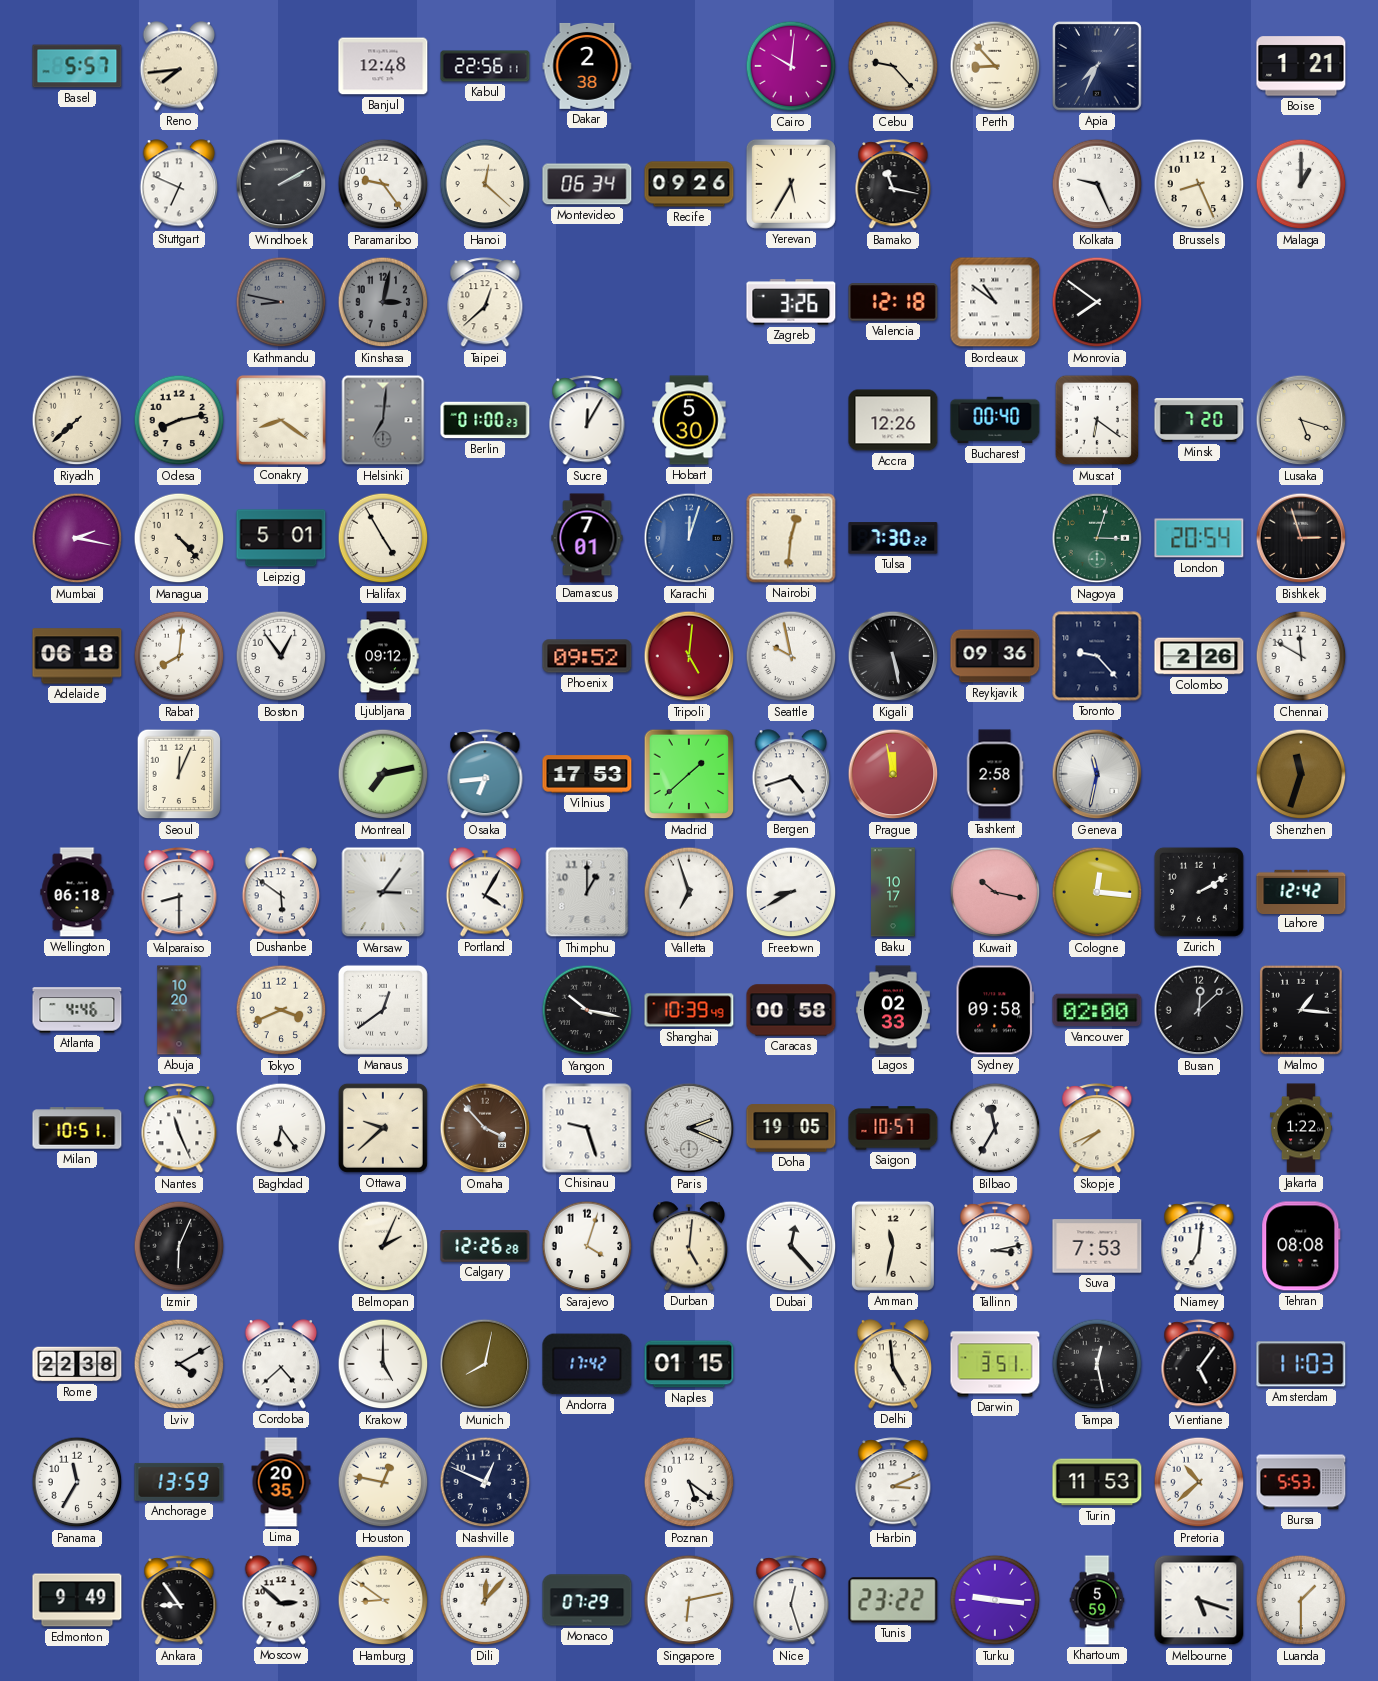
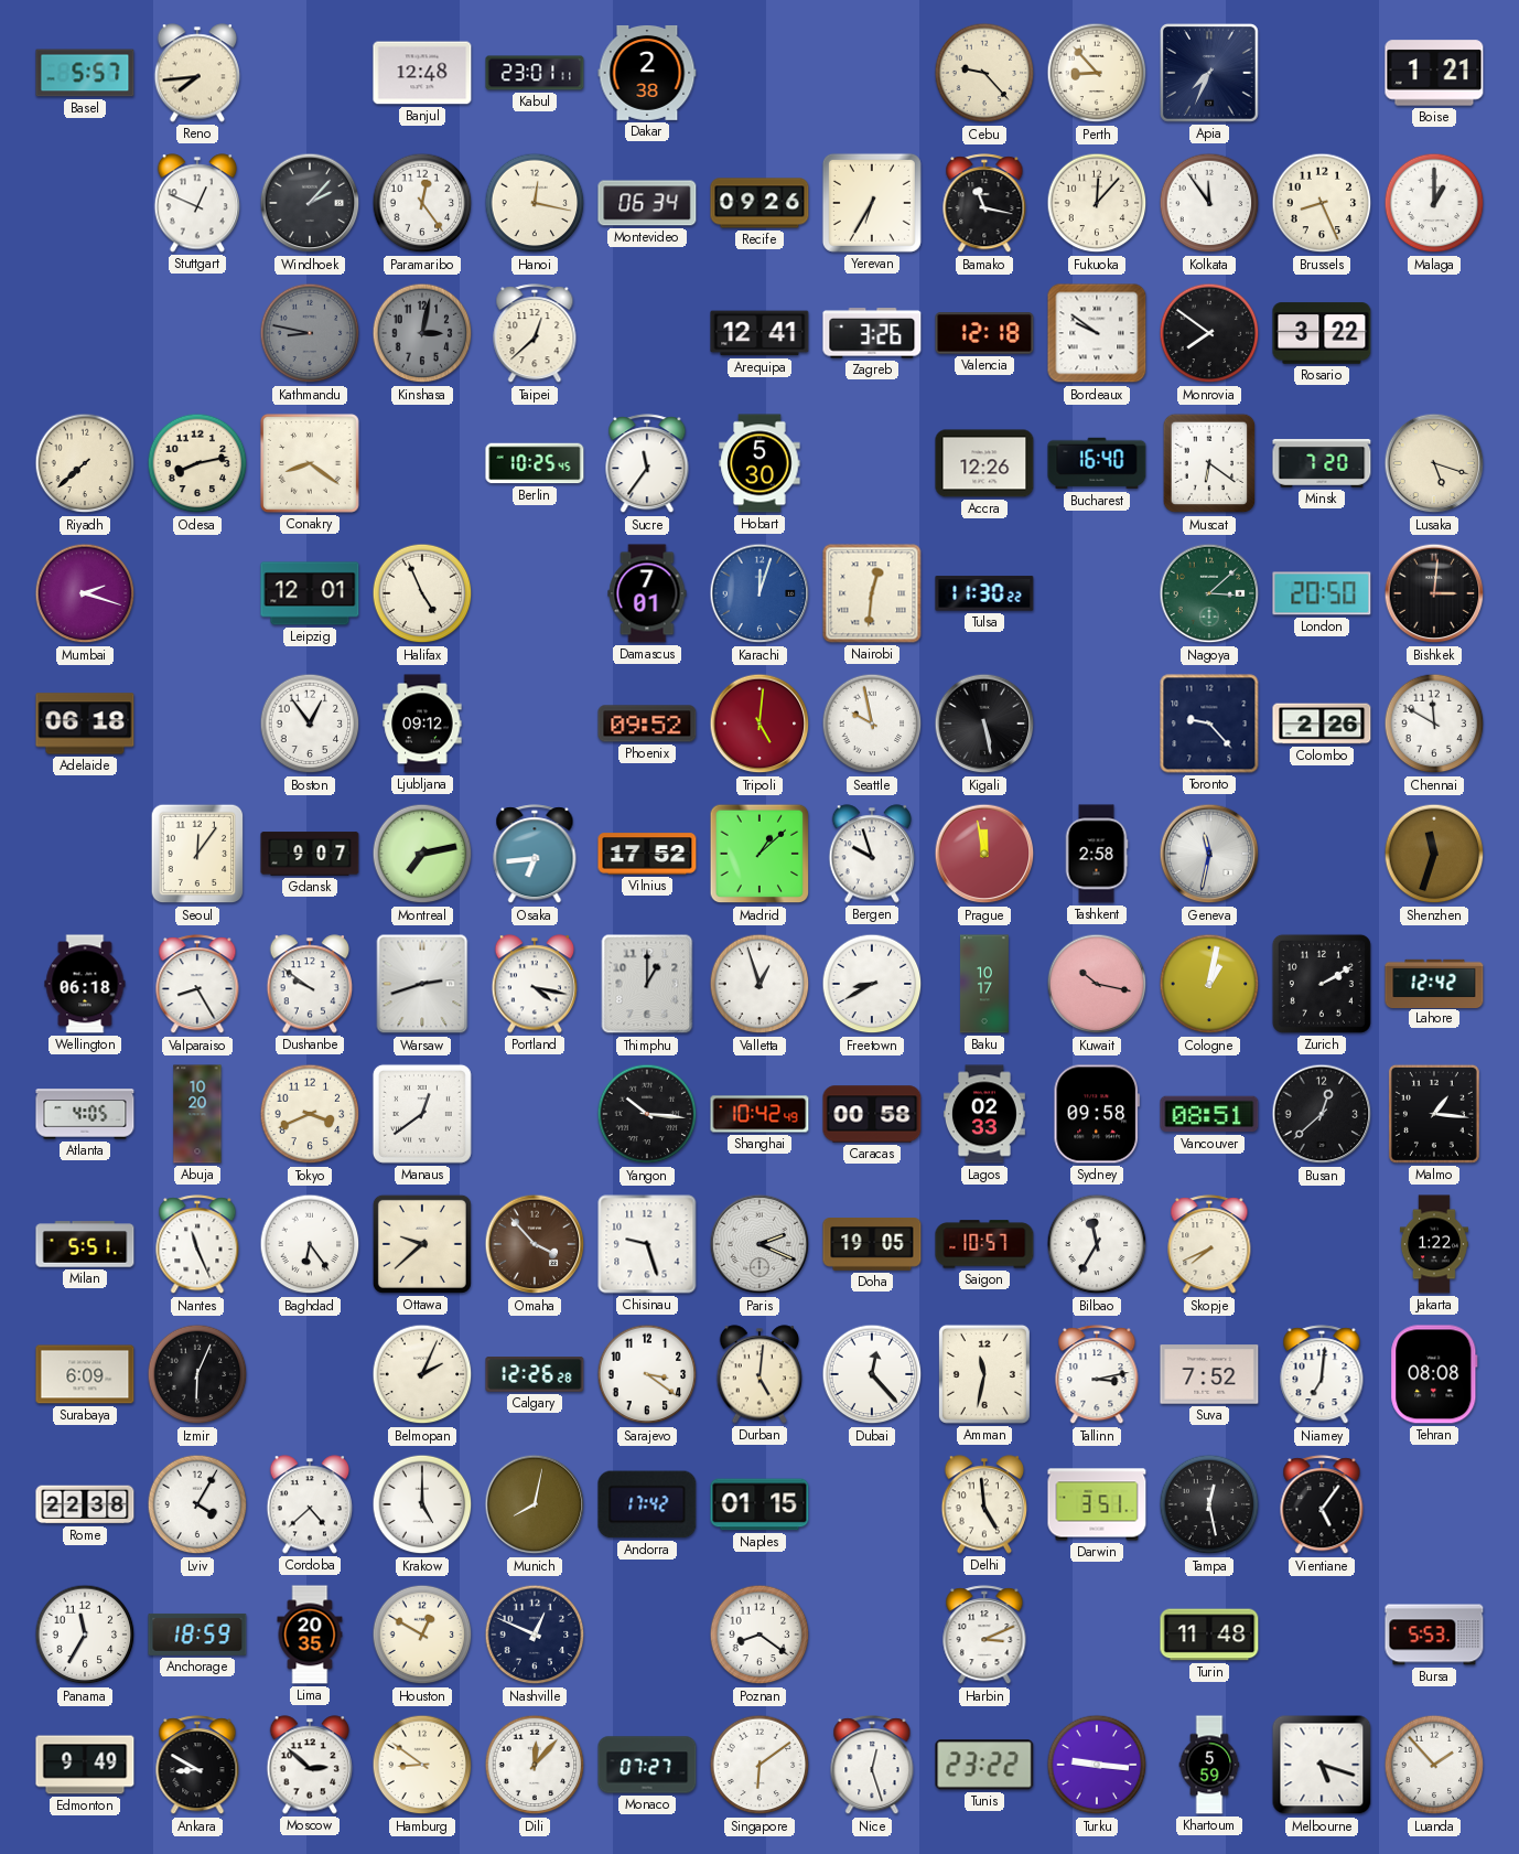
Kabul: 22:56 -> 23:01 (535, 73)
Cairo: 10:01 -> none (791, 66)
Stuttgart: 6:49 -> 12:49 (197, 203)
Windhoek: 2:10 -> 2:07 (310, 203)
Paramaribo: 9:24 -> 12:24 (422, 203)
Hanoi: 12:22 -> 12:17 (535, 203)
Yerevan: 5:35 -> 6:35 (872, 203)
Fukuoka: none -> 12:07 (1097, 203)
Kolkata: 9:26 -> 11:54 (1209, 203)
Arequipa: none -> 12:41 (759, 333)
Bordeaux: 10:51 -> 9:51 (1097, 333)
Rosario: none -> 3:22 (1322, 333)
Helsinki: 7:01 -> none (383, 420)
Berlin: 01:00 -> 10:25 (535, 463)
Sucre: 12:05 -> 11:36 (647, 464)
Bucharest: 00:40 -> 16:40 (1097, 463)
Mumbai: 2:17 -> 2:18 (85, 593)
Managua: 4:23 -> none (179, 538)
Leipzig: 5:01 -> 12:01 (310, 593)
Halifax: 4:55 -> 4:56 (422, 593)
Tulsa: 7:30 -> 11:30 (984, 593)
Nagoya: 3:03 -> 3:08 (1209, 593)
London: 20:54 -> 20:50 (1322, 593)
Bishkek: 2:57 -> 3:01 (1434, 593)
Rabat: 8:01 -> none (179, 656)
Reykjavik: 09:36 -> none (995, 656)
Seoul: 12:04 -> 12:06 (197, 854)
Gdansk: none -> 9:07 (310, 854)
Vilnius: 17:53 -> 17:52 (647, 854)
Madrid: 1:38 -> 1:08 (759, 854)
Bergen: 4:42 -> 9:57 (872, 854)
Valparaiso: 8:30 -> 8:25 (197, 985)
Dushanbe: 5:51 -> 9:51 (310, 984)
Warsaw: 3:06 -> 2:42 (422, 984)
Portland: 4:05 -> 4:17 (535, 984)
Valletta: 6:57 -> 12:57 (759, 984)
Cologne: 12:16 -> 1:02 (1209, 984)
Atlanta: 4:46 -> 4:05 (85, 1114)
Yangon: 10:17 -> 10:16 (647, 1114)
Shanghai: 10:39 -> 10:42 (759, 1114)
Vancouver: 02:00 -> 08:51 (1209, 1114)
Busan: 12:08 -> 12:38 (1322, 1114)
Milan: 10:51 -> 5:51 (85, 1244)
Surabaya: none -> 6:09 (85, 1374)
Sarajevo: 4:03 -> 3:21 (647, 1374)
Suva: 7:53 -> 7:52 (1209, 1374)
Lviv: 4:10 -> 4:05 (197, 1504)
Amsterdam: 11:03 -> none (1301, 1364)
Anchorage: 13:59 -> 18:59 (197, 1635)
Houston: 12:47 -> 12:50 (422, 1635)
Poznan: 5:21 -> 8:21 (759, 1635)
Turin: 11:53 -> 11:48 (1209, 1635)
Pretoria: 10:38 -> none (1199, 1482)
Ankara: 8:54 -> 8:50 (197, 1766)
Monaco: 07:29 -> 07:27 (647, 1765)
Singapore: 6:13 -> 6:09 (759, 1765)
Luanda: 1:30 -> 1:53 (1434, 1765)
